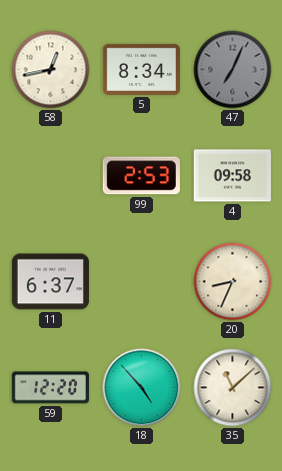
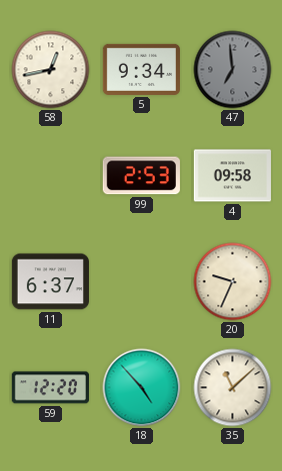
5: 8:34 -> 9:34 (141, 69)
47: 7:04 -> 6:59 (233, 70)
20: 8:34 -> 9:34 (233, 282)
